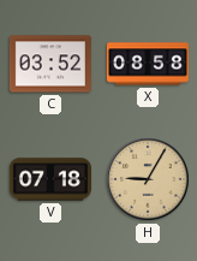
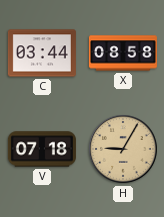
C: 03:52 -> 03:44 (42, 53)
